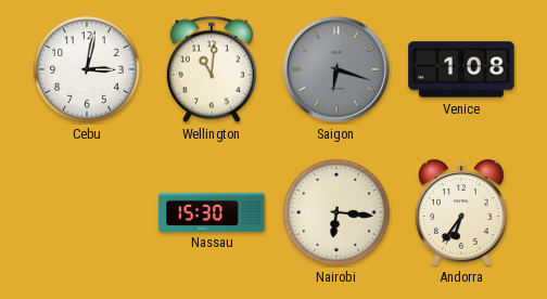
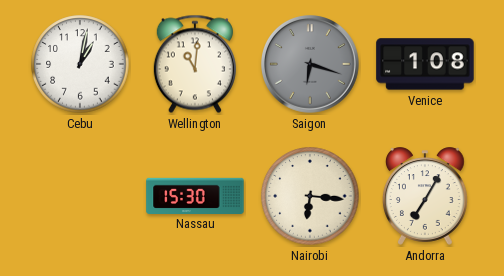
Cebu: 3:02 -> 1:02 (80, 64)
Andorra: 6:36 -> 7:05 (425, 196)
